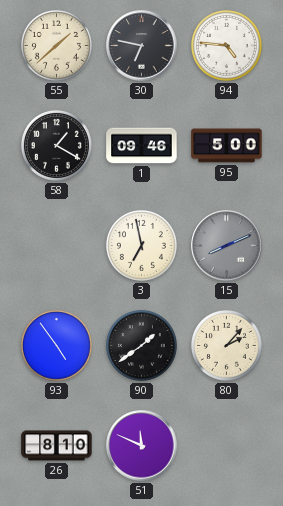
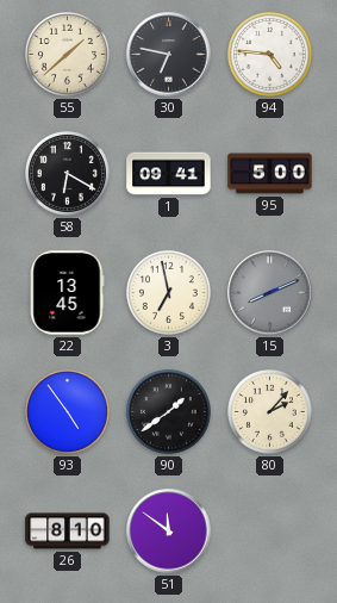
58: 1:20 -> 6:20 (67, 173)
1: 09:46 -> 09:41 (169, 174)
22: none -> 13:45 (68, 293)
51: 11:49 -> 11:51 (169, 531)
